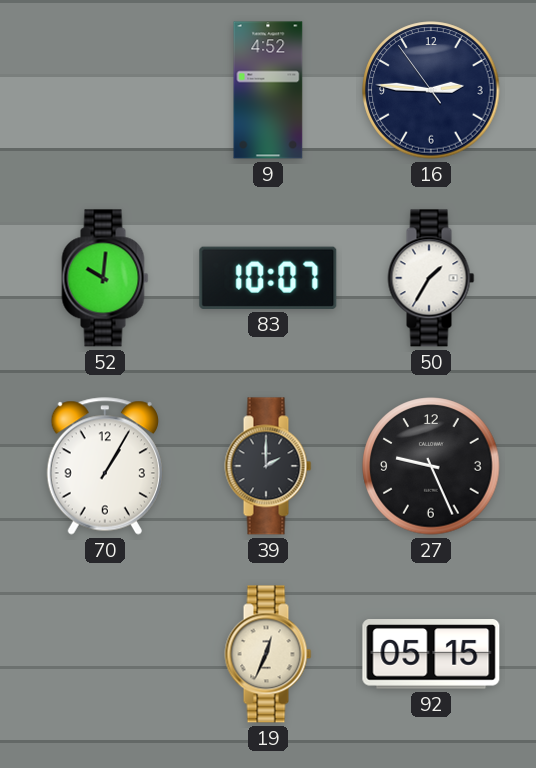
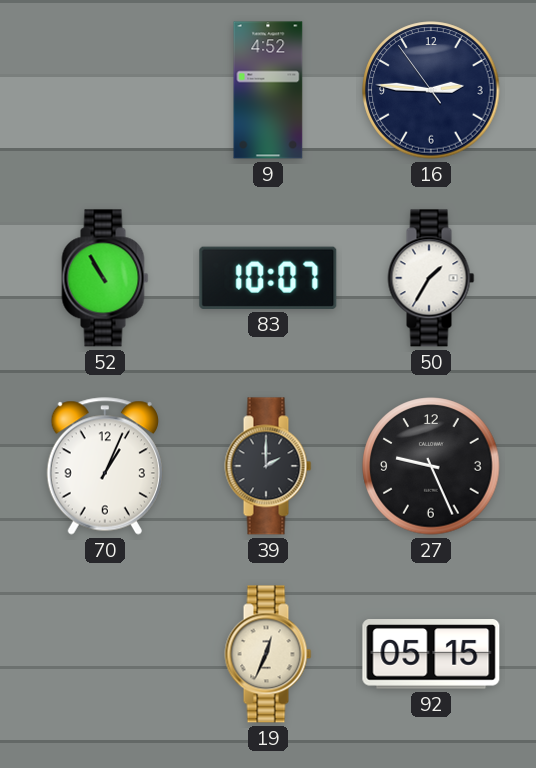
52: 10:01 -> 10:55 (105, 278)
70: 1:05 -> 1:04 (105, 466)
